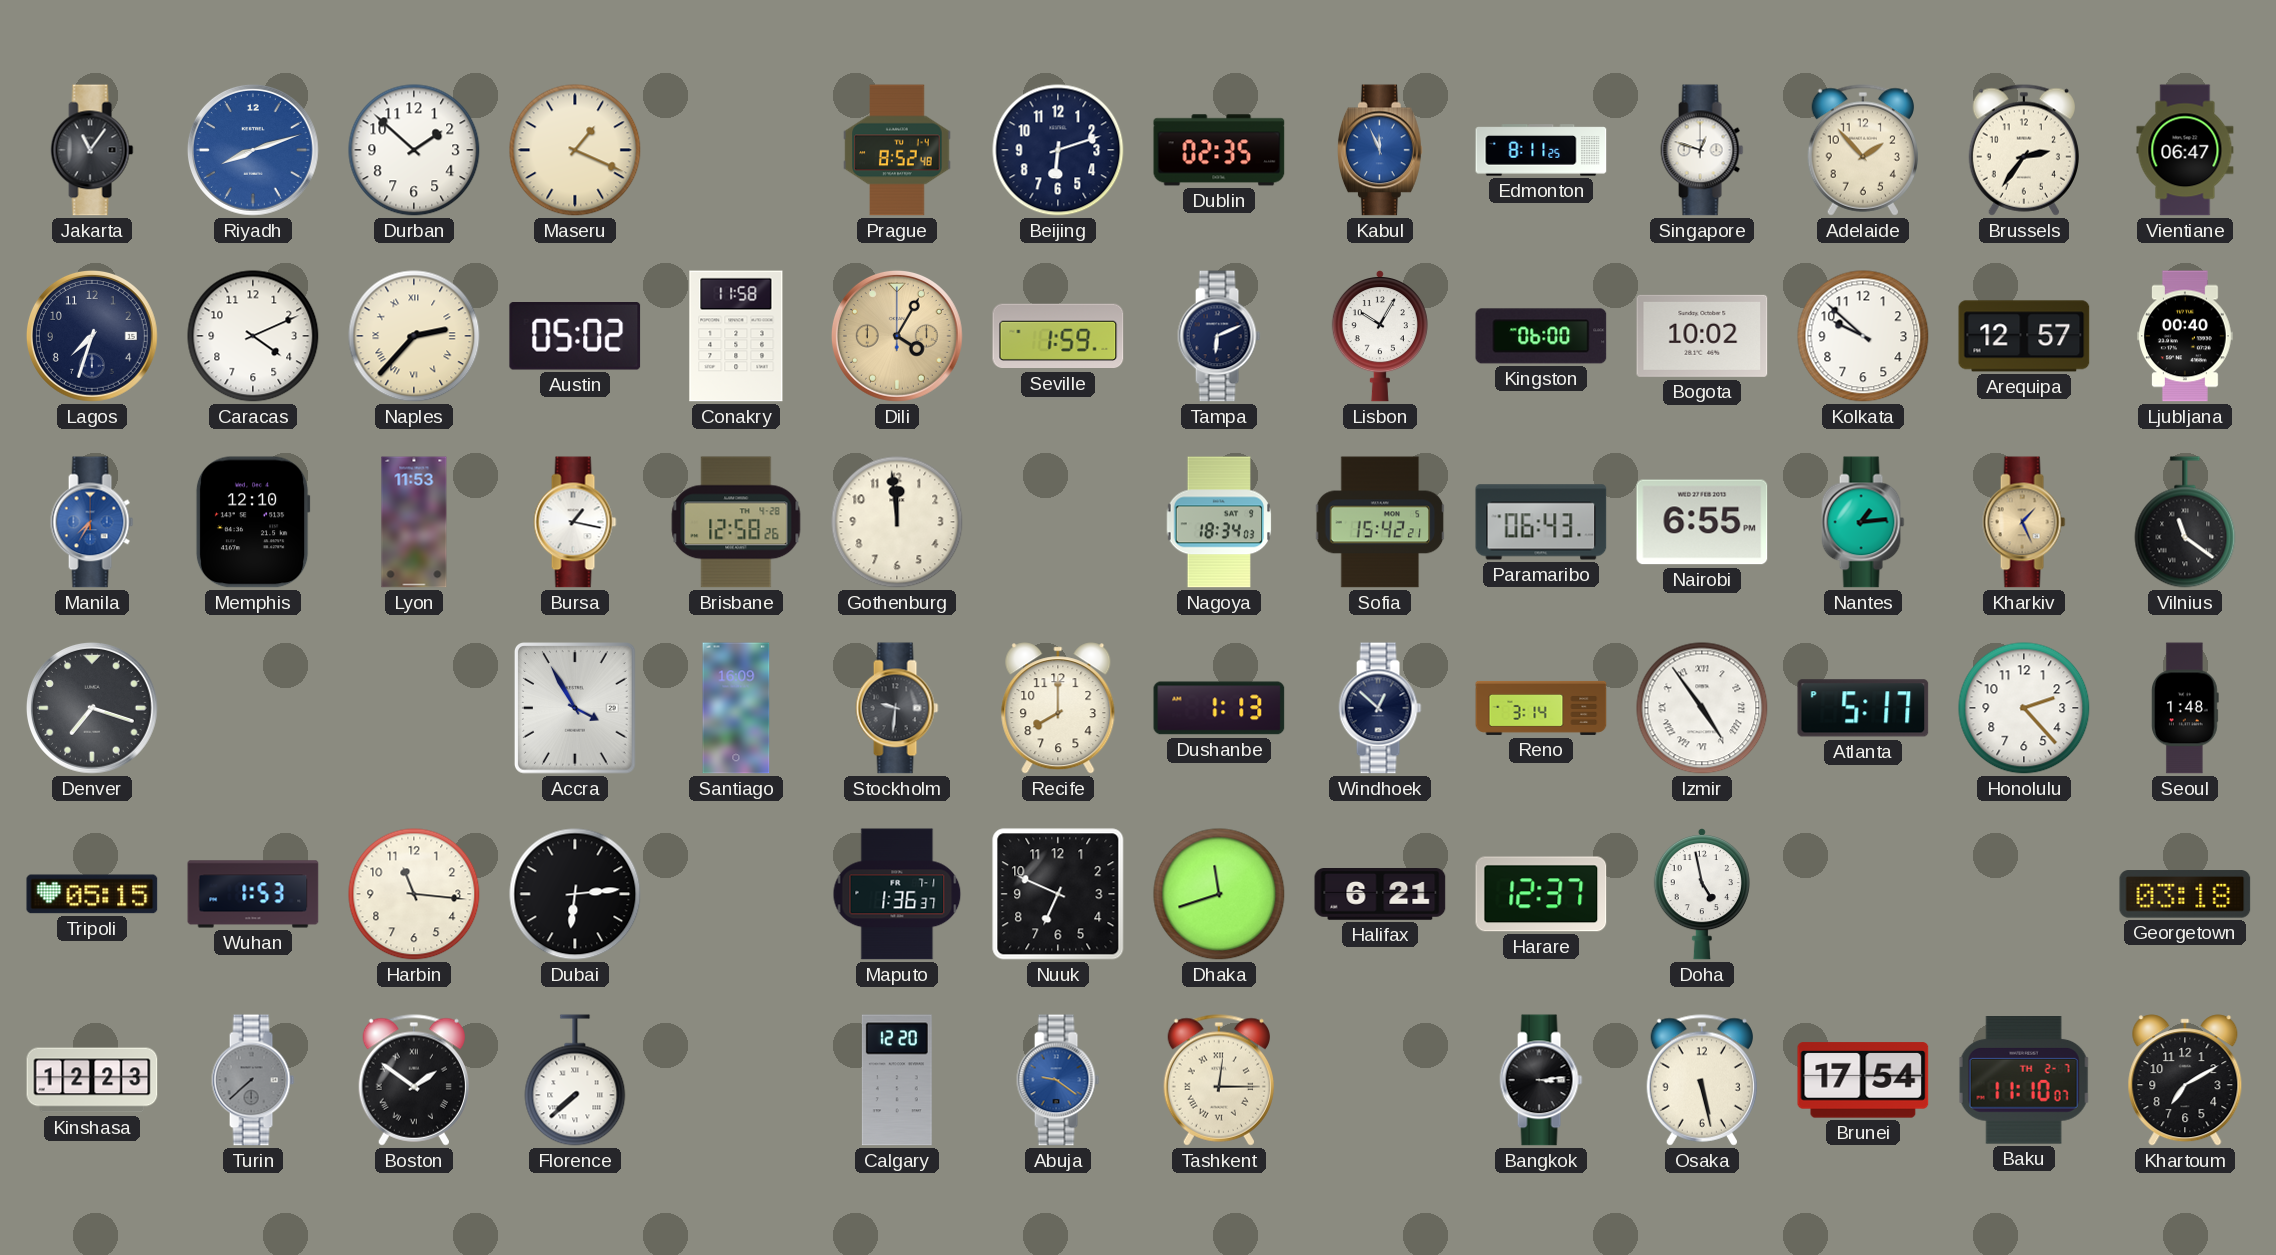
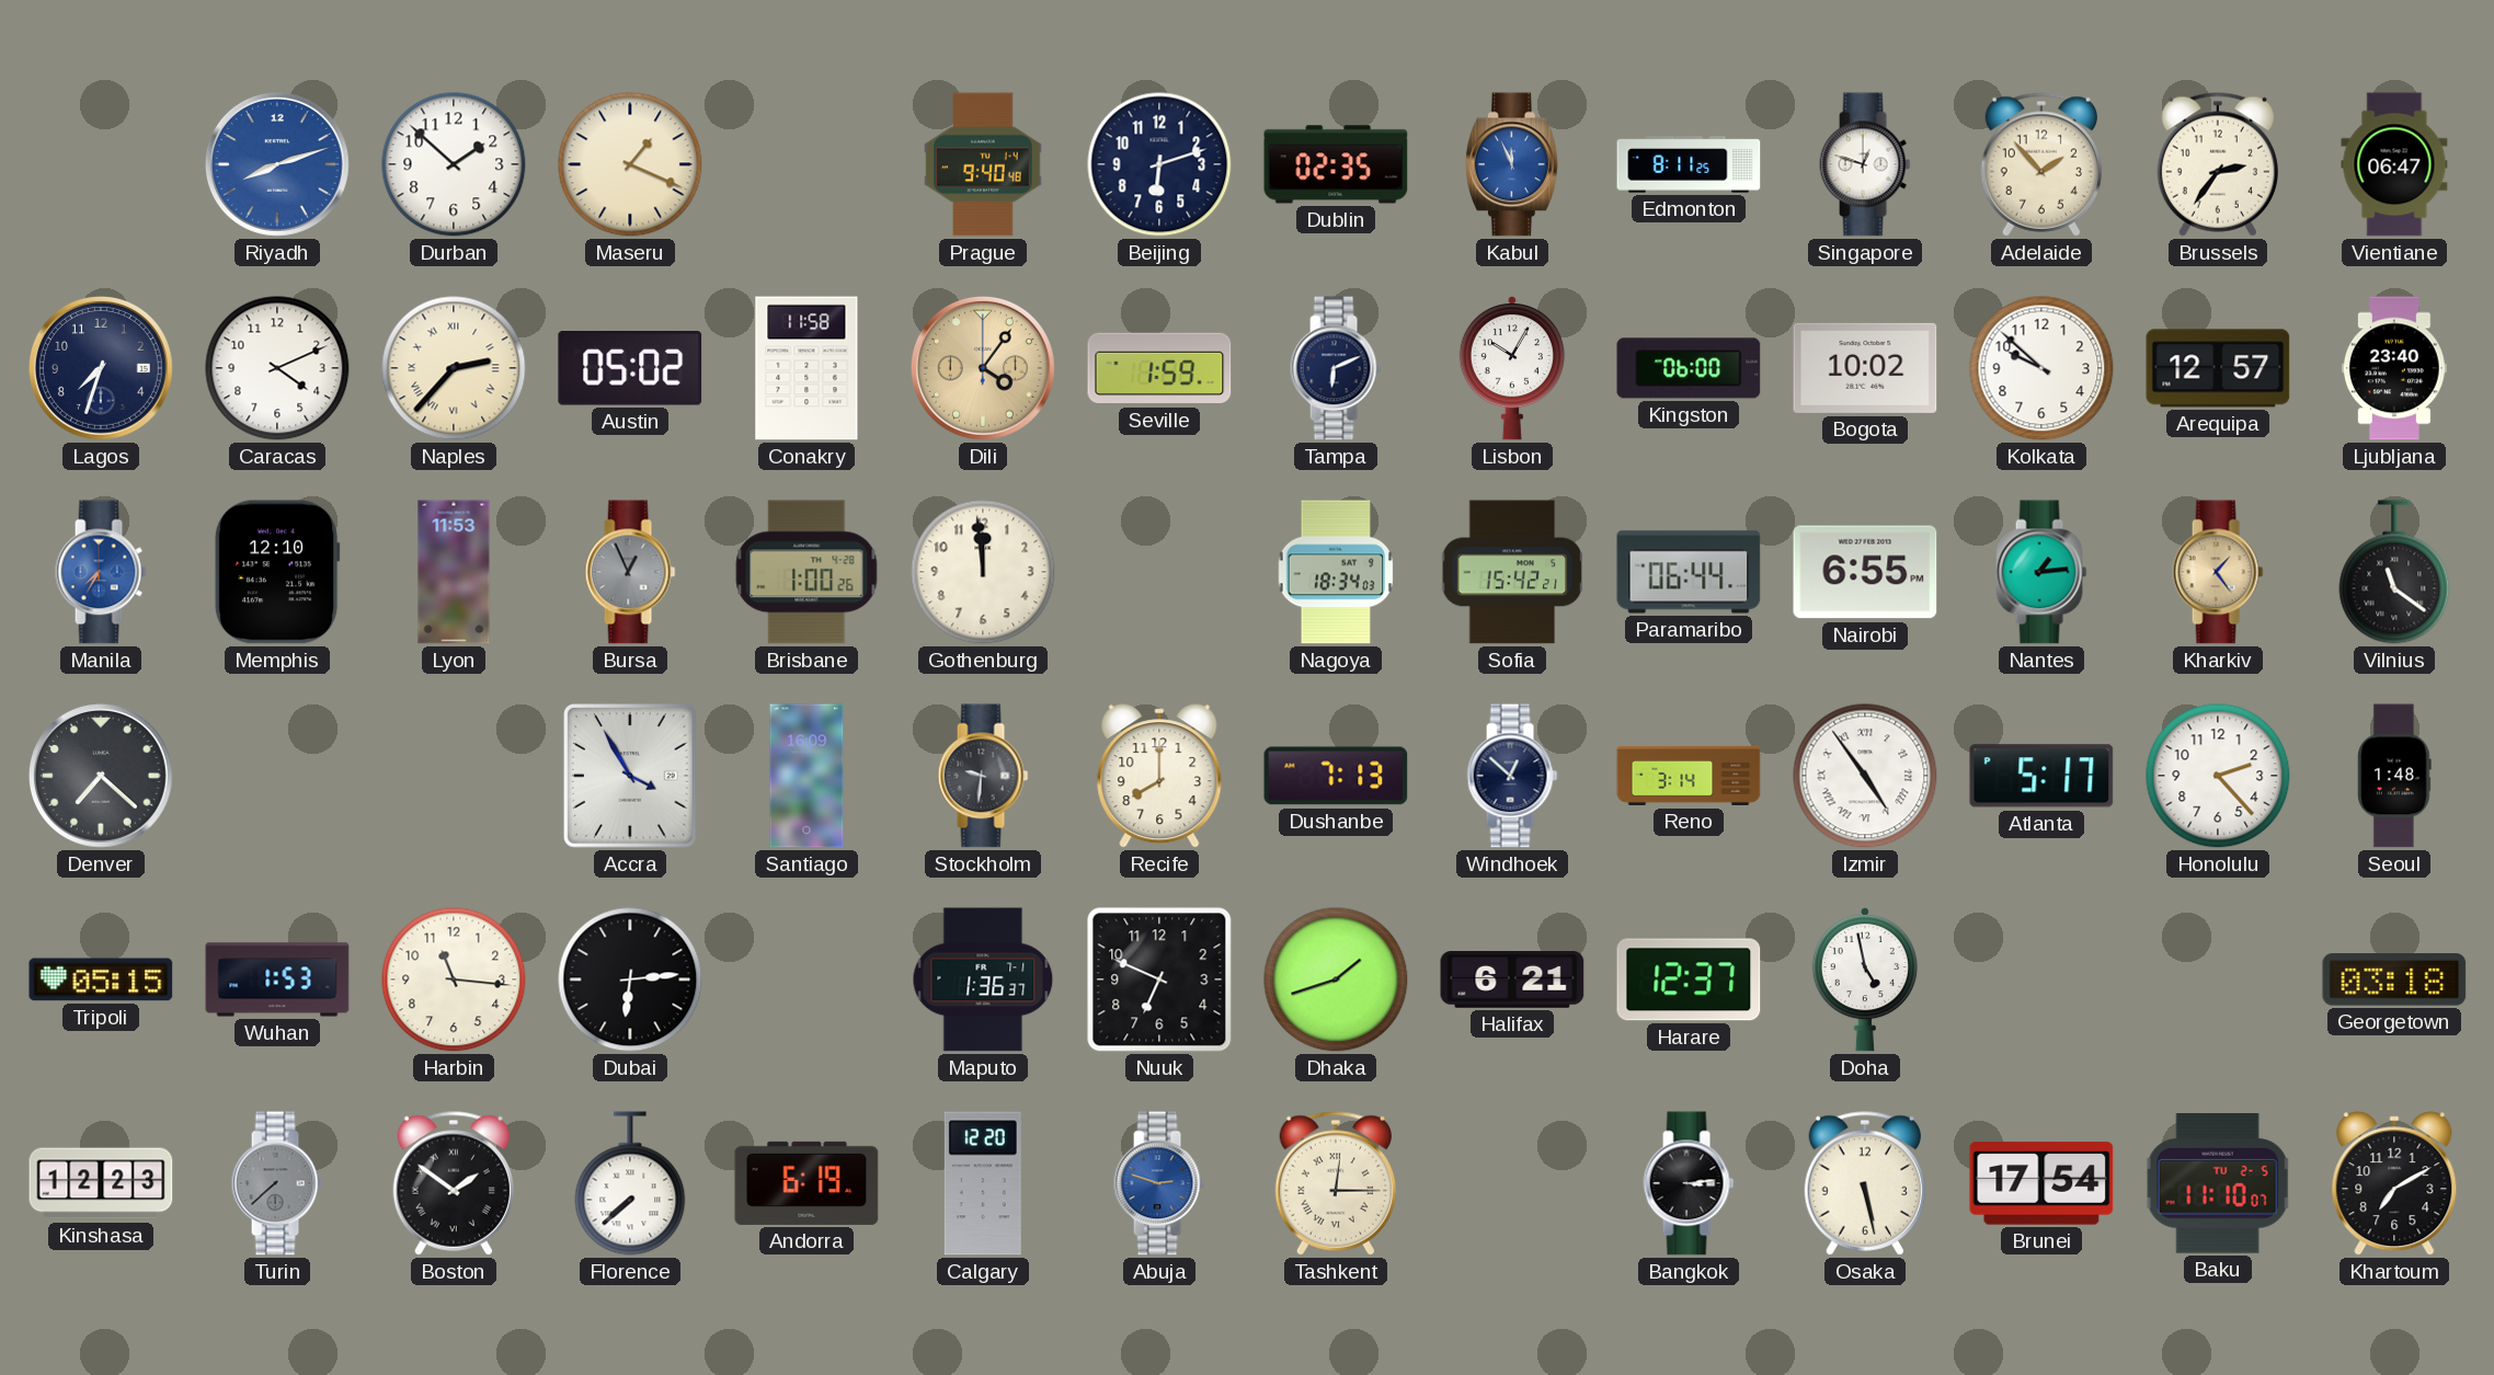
Jakarta: 11:06 -> none (92, 150)
Prague: 8:52 -> 9:40 (983, 164)
Dili: 4:05 -> 4:06 (983, 368)
Ljubljana: 00:40 -> 23:40 (2395, 368)
Bursa: 1:17 -> 12:56 (630, 572)
Bursa dial: white -> grey (630, 572)
Brisbane: 12:58 -> 1:00 (806, 572)
Paramaribo: 06:43 -> 06:44 (1689, 572)
Kharkiv: 1:26 -> 1:24 (2218, 572)
Denver: 7:18 -> 7:22 (101, 776)
Dushanbe: 1:13 -> 7:13 (1336, 776)
Dhaka: 11:42 -> 1:42 (1336, 979)
Andorra: none -> 6:19 (806, 1183)
Abuja: 9:21 -> 2:48 (1159, 1183)
Baku date: TH 2-7 -> TU 2-5 (2218, 1184)
